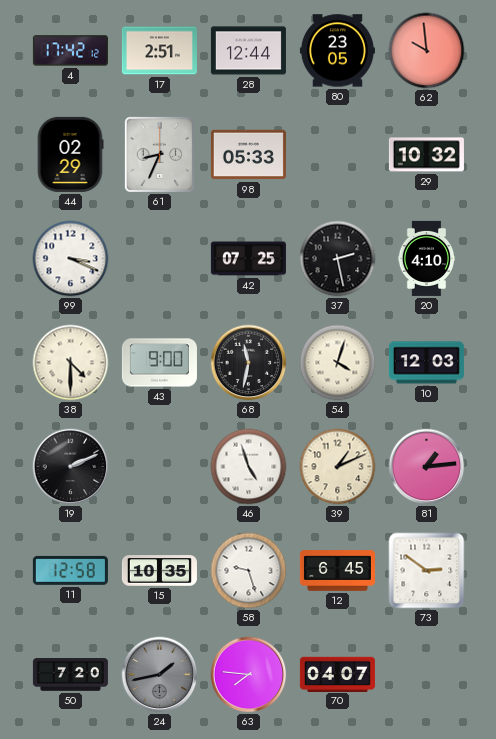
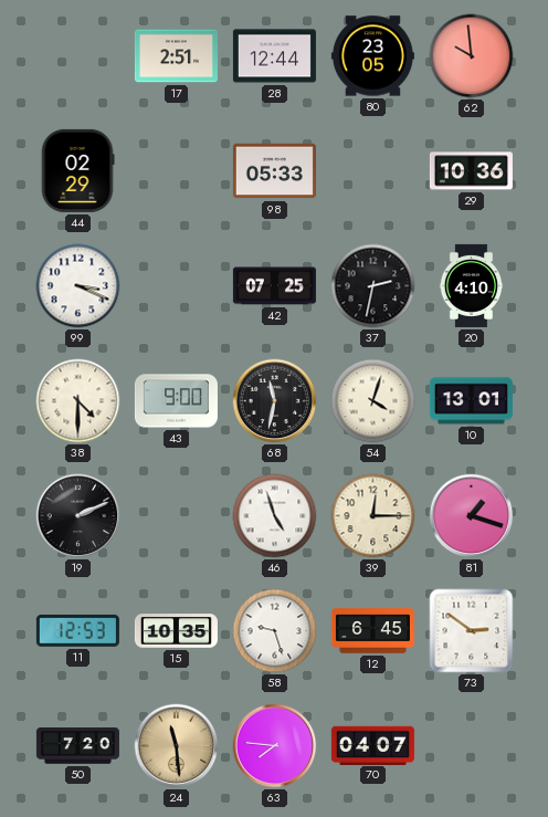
4: 17:42 -> none (70, 51)
61: 8:34 -> none (159, 154)
29: 10:32 -> 10:36 (471, 171)
37: 2:28 -> 2:32 (373, 286)
10: 12:03 -> 13:01 (471, 401)
39: 1:11 -> 12:15 (373, 516)
81: 1:14 -> 1:18 (472, 516)
11: 12:58 -> 12:53 (77, 630)
24: 1:43 -> 11:29 (177, 746)
24 dial: grey -> champagne (177, 746)
